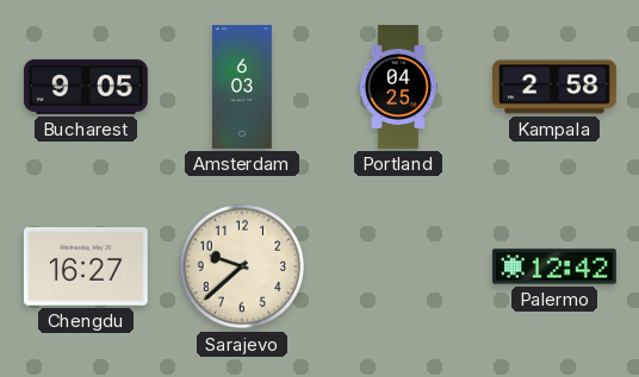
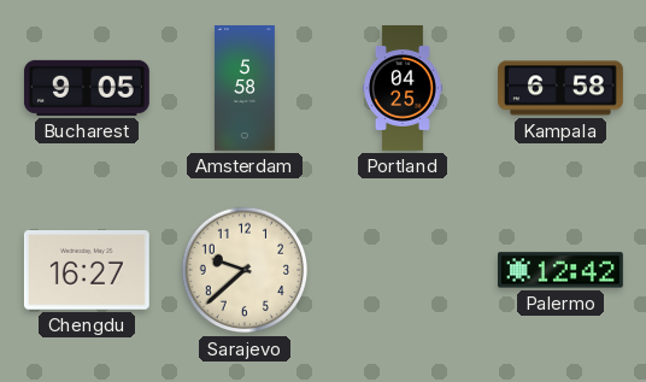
Amsterdam: 6:03 -> 5:58 (245, 89)
Kampala: 2:58 -> 6:58 (562, 88)
